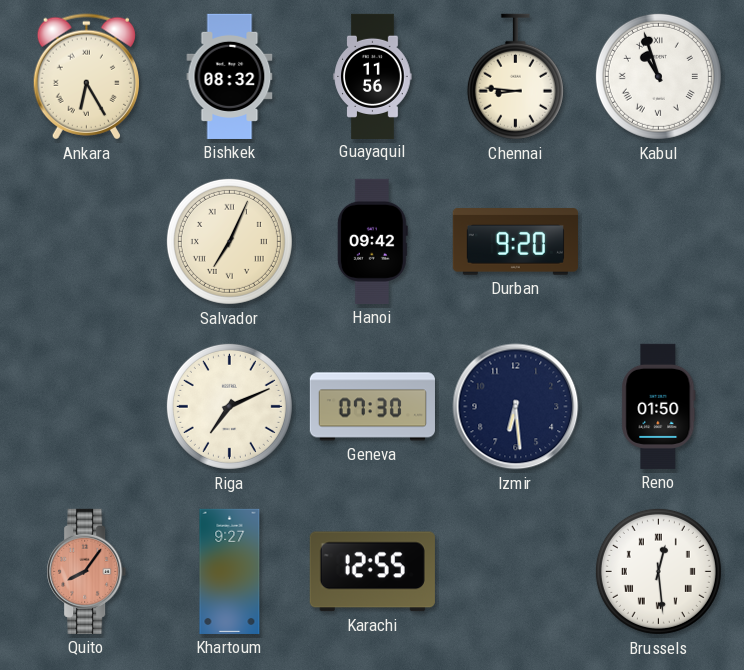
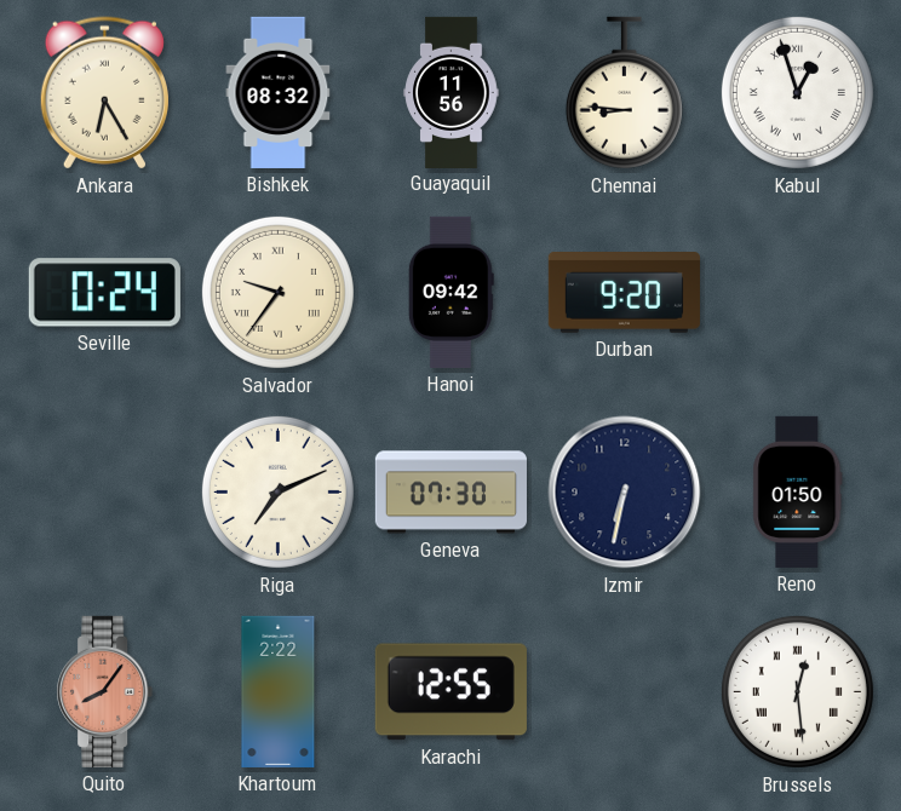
Kabul: 10:57 -> 12:57 (797, 92)
Seville: none -> 0:24 (104, 293)
Salvador: 7:04 -> 9:36 (277, 292)
Izmir: 6:29 -> 6:32 (625, 493)
Khartoum: 9:27 -> 2:22 (279, 691)
